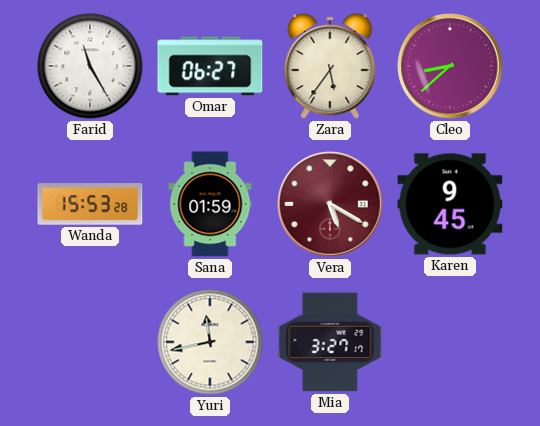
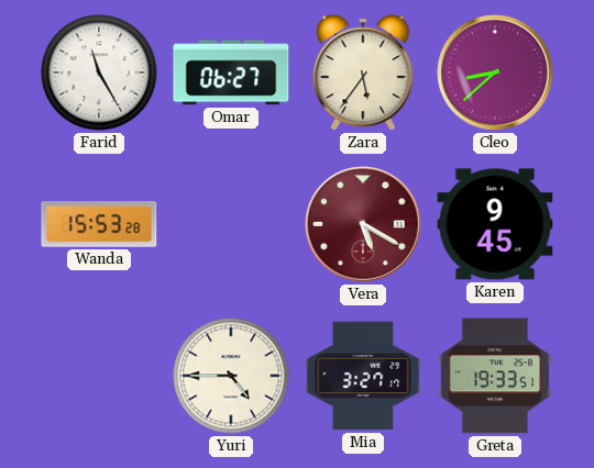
Sana: 01:59 -> none (210, 204)
Yuri: 11:43 -> 4:45 (231, 376)
Greta: none -> 19:33 (495, 376)
